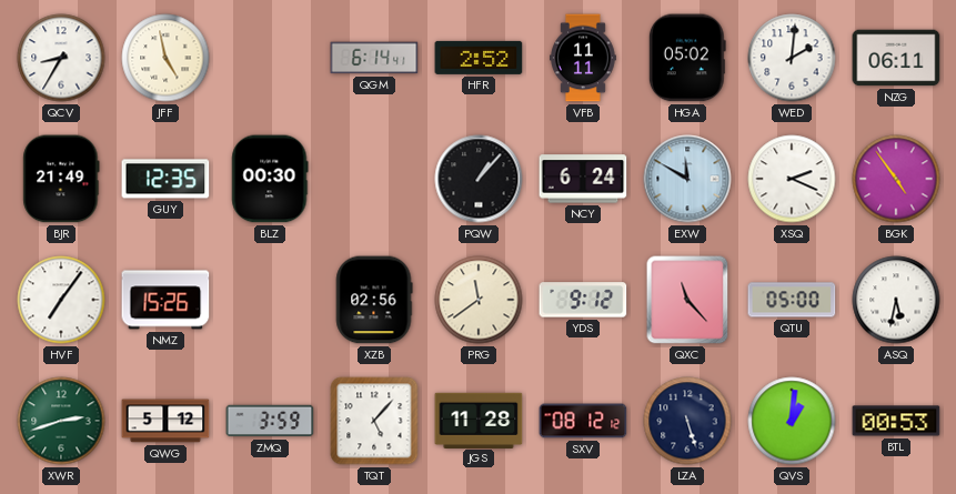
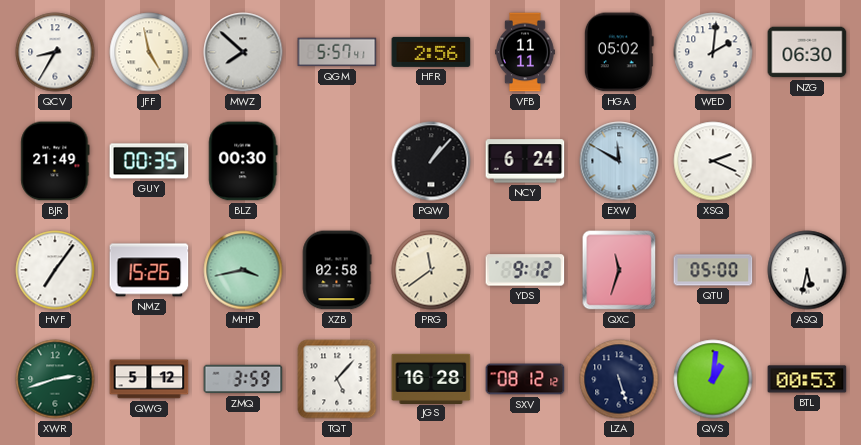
MWZ: none -> 7:52 (243, 52)
QGM: 6:14 -> 5:57 (337, 52)
HFR: 2:52 -> 2:56 (431, 52)
NZG: 06:11 -> 06:30 (807, 52)
GUY: 12:35 -> 00:35 (149, 161)
BGK: 4:54 -> none (896, 179)
MHP: none -> 3:43 (243, 270)
XZB: 02:56 -> 02:58 (337, 270)
QXC: 11:23 -> 11:33 (619, 270)
JGS: 11:28 -> 16:28 (431, 378)
